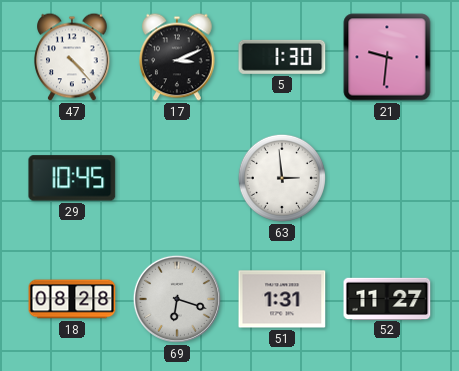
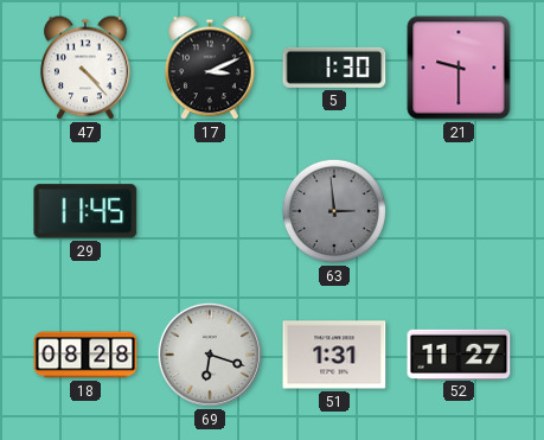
21: 9:31 -> 9:30 (459, 68)
29: 10:45 -> 11:45 (85, 211)
63 dial: white -> grey (334, 211)
